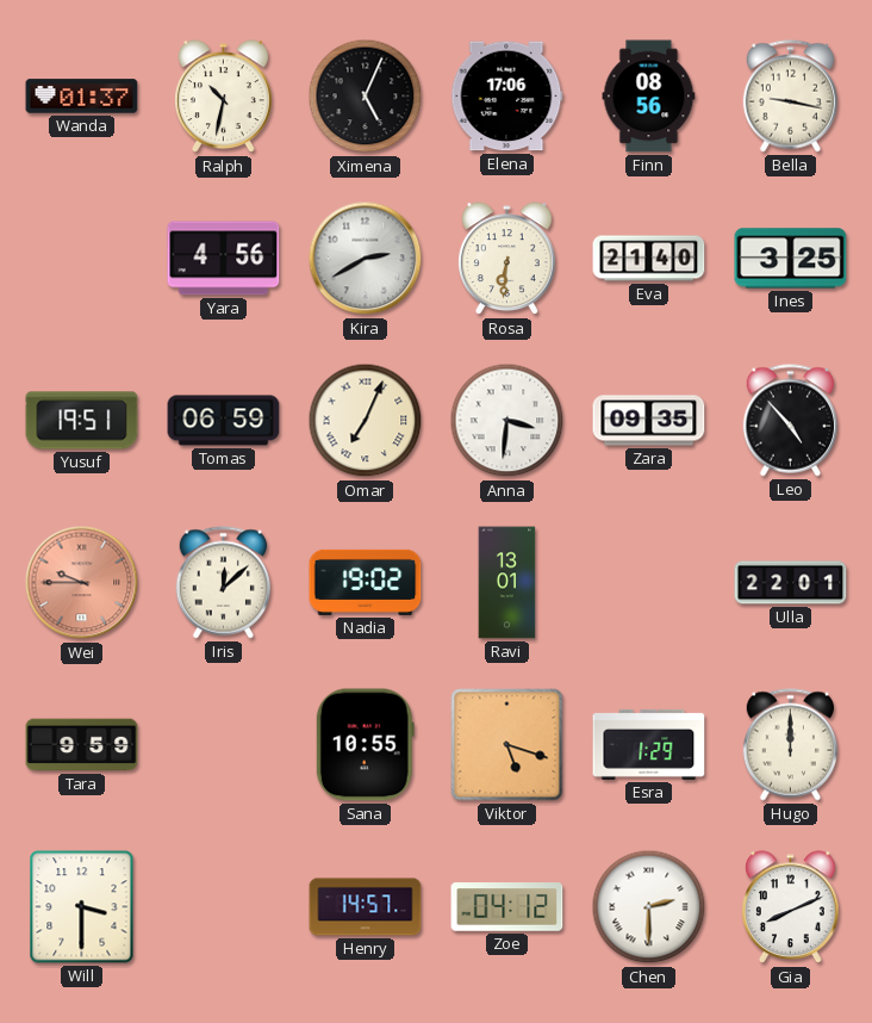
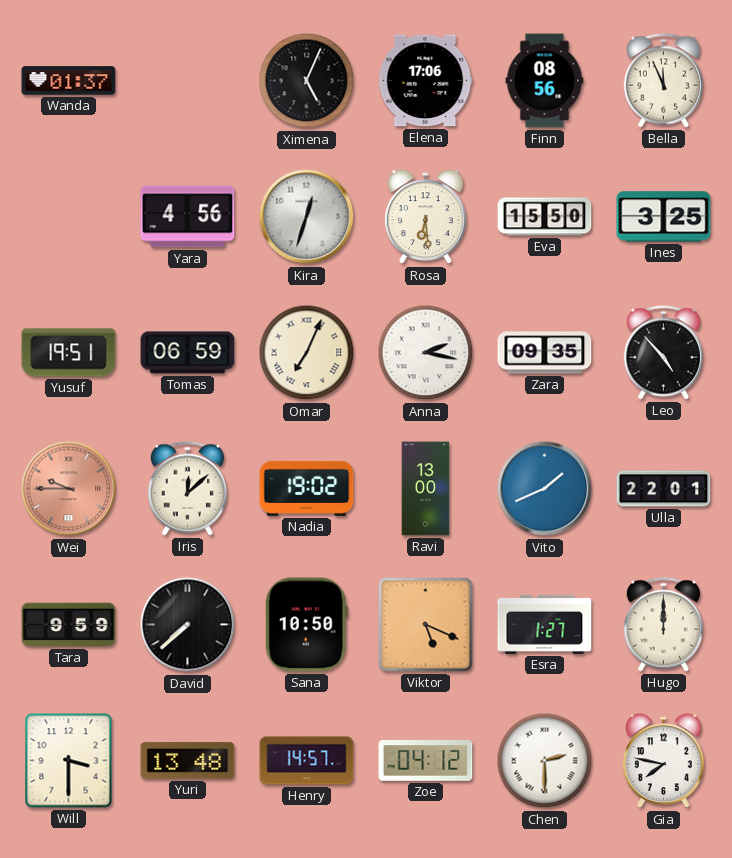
Ralph: 10:32 -> none (224, 97)
Bella: 9:17 -> 11:56 (663, 81)
Kira: 2:40 -> 12:33 (307, 217)
Rosa: 6:31 -> 6:29 (426, 217)
Eva: 21:40 -> 15:50 (545, 217)
Anna: 3:31 -> 2:17 (426, 353)
Ravi: 13:01 -> 13:00 (426, 489)
Vito: none -> 1:41 (545, 489)
David: none -> 7:38 (188, 625)
Sana: 10:55 -> 10:50 (306, 625)
Viktor: 5:18 -> 5:19 (426, 625)
Esra: 1:29 -> 1:27 (545, 624)
Yuri: none -> 13:48 (188, 761)
Gia: 8:11 -> 7:47 (664, 761)
